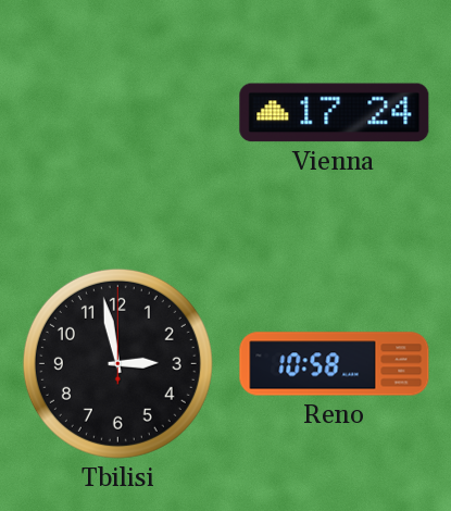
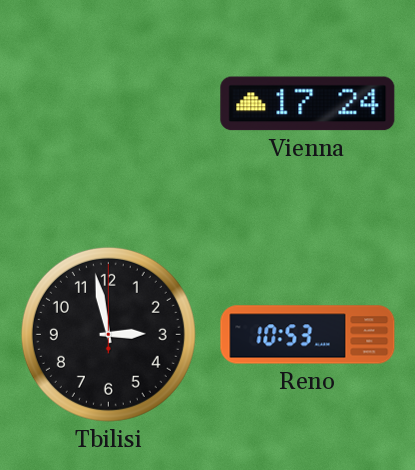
Reno: 10:58 -> 10:53 (308, 335)
